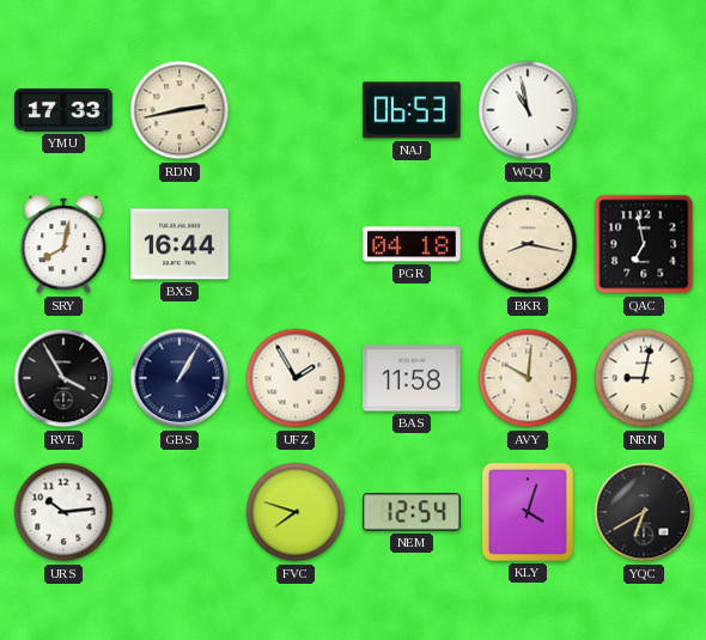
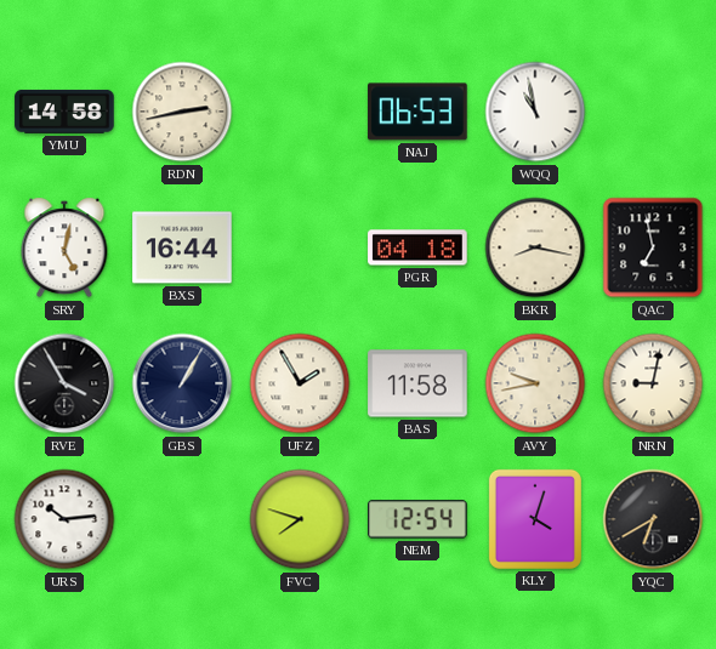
YMU: 17:33 -> 14:58 (64, 112)
SRY: 8:02 -> 5:02 (64, 247)
AVY: 10:01 -> 9:43 (535, 383)
